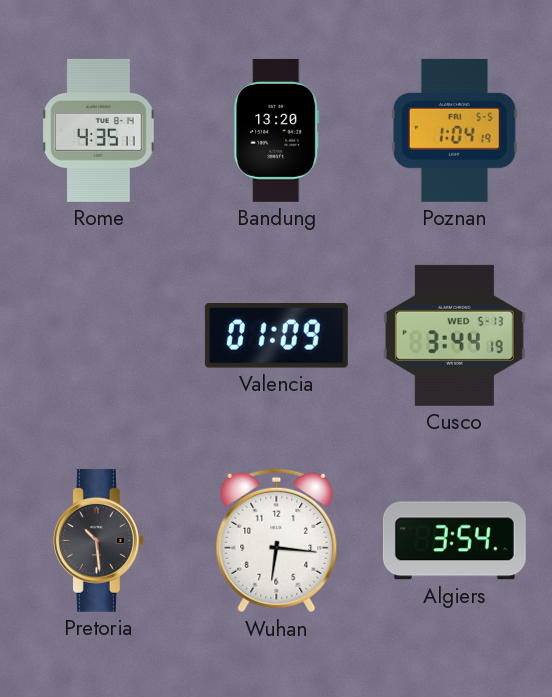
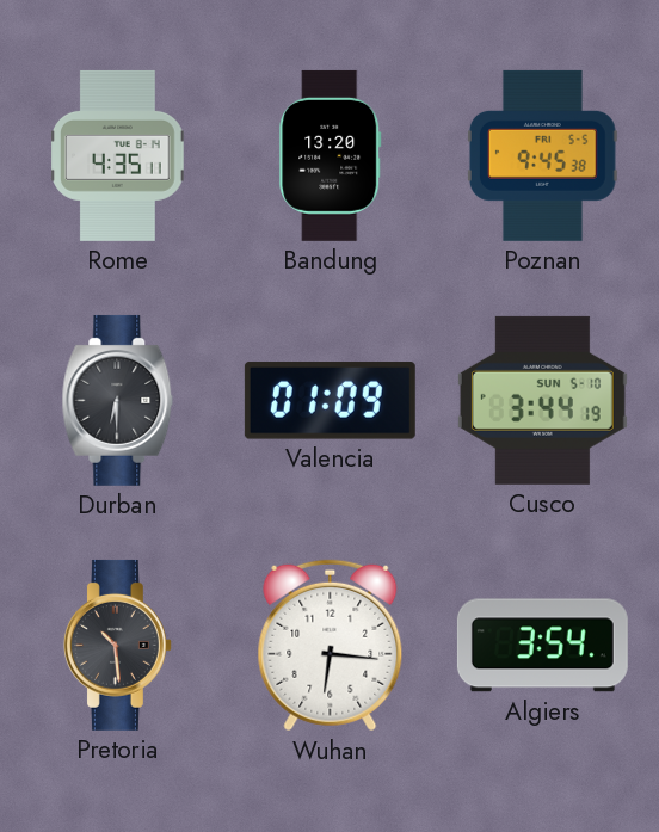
Poznan: 1:04 -> 9:45 (542, 155)
Durban: none -> 6:30 (118, 400)
Cusco date: WED 5-13 -> SUN 5-10 (542, 400)
